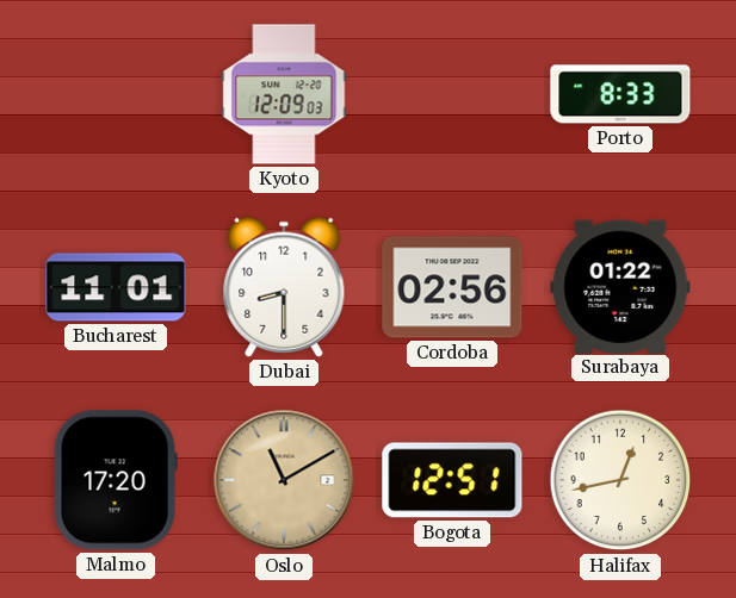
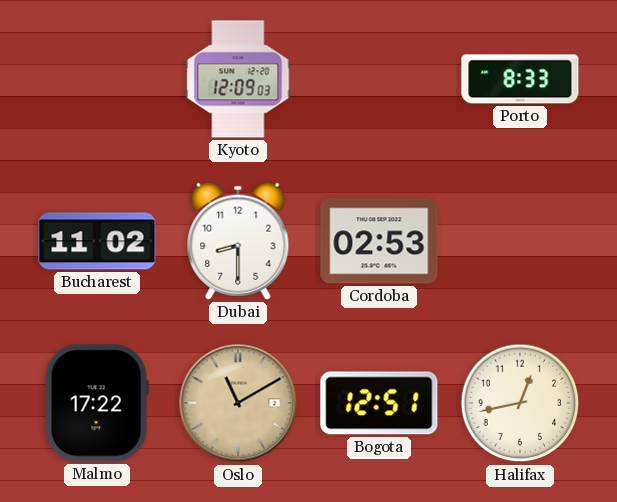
Bucharest: 11:01 -> 11:02 (97, 241)
Cordoba: 02:56 -> 02:53 (379, 241)
Surabaya: 01:22 -> none (620, 286)
Malmo: 17:20 -> 17:22 (97, 403)
